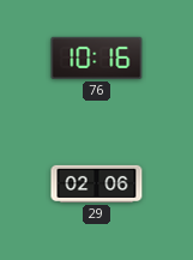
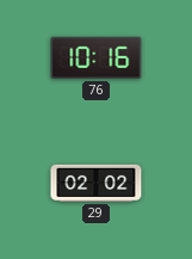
29: 02:06 -> 02:02 (97, 183)
